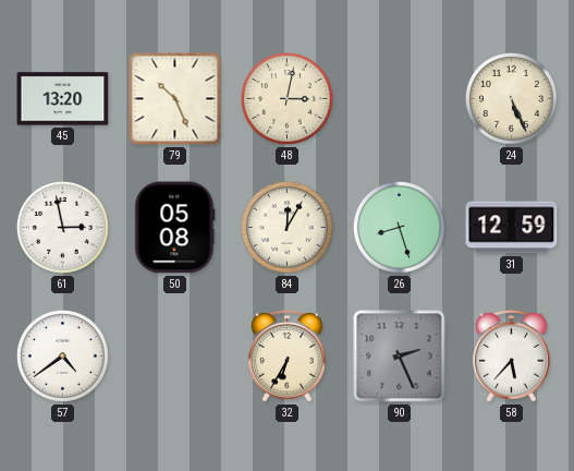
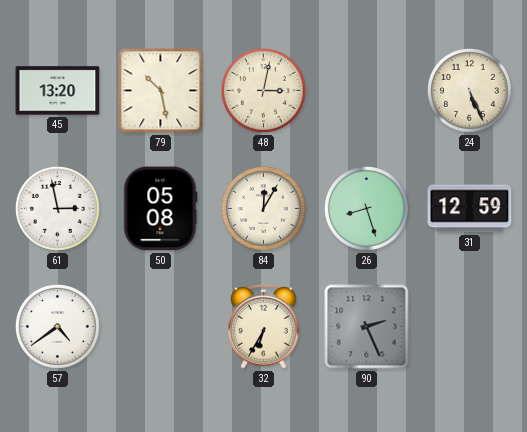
79: 10:26 -> 10:28 (161, 91)
58: 5:37 -> none (512, 357)
